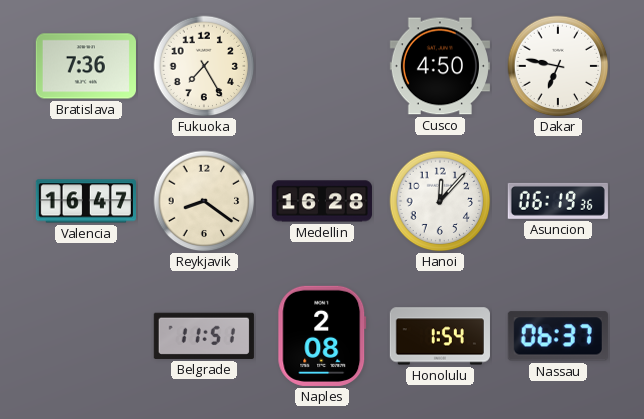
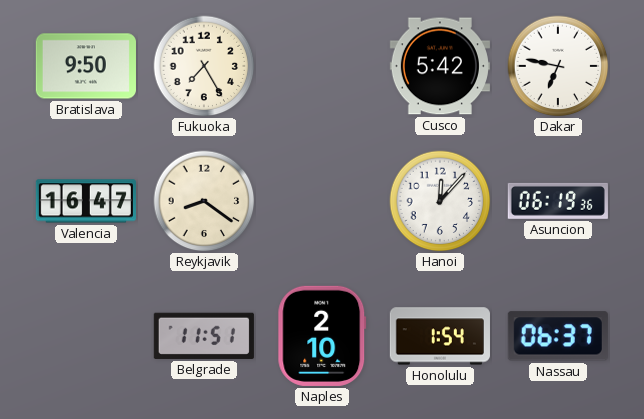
Bratislava: 7:36 -> 9:50 (86, 66)
Cusco: 4:50 -> 5:42 (440, 66)
Medellin: 16:28 -> none (322, 201)
Naples: 2:08 -> 2:10 (322, 336)
